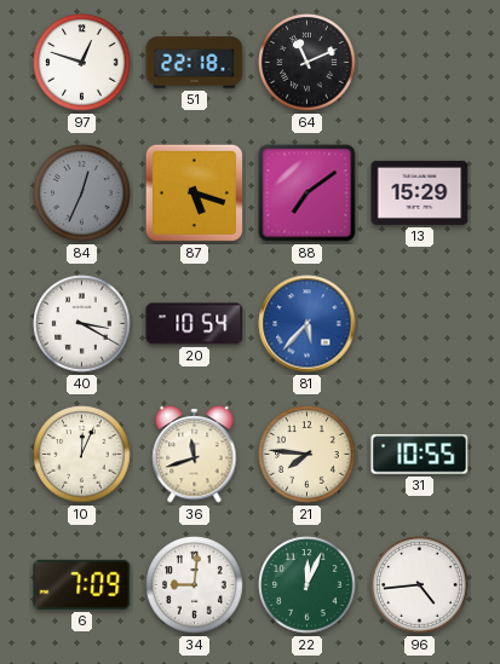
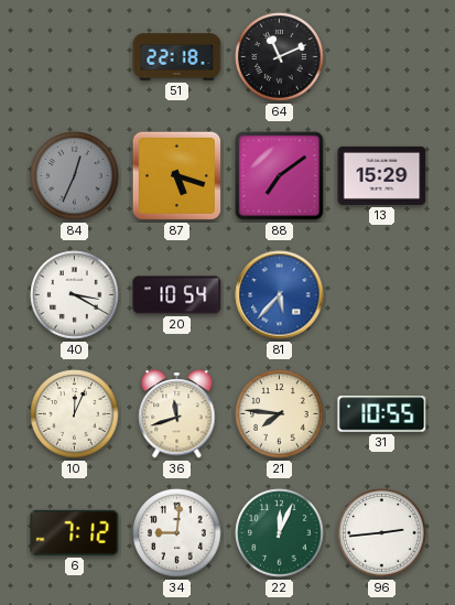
97: 12:48 -> none (82, 63)
6: 7:09 -> 7:12 (75, 532)
96: 4:44 -> 2:44 (382, 533)
